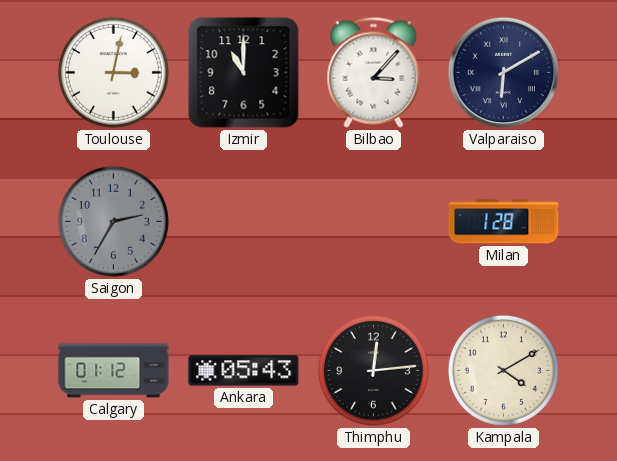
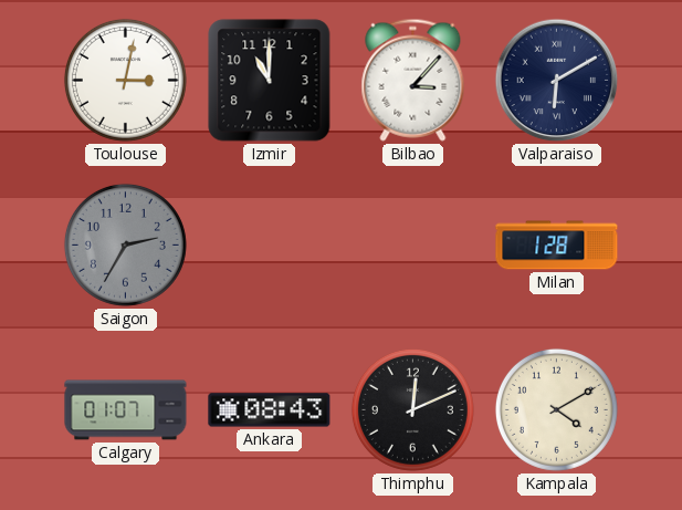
Calgary: 01:12 -> 01:07 (126, 410)
Ankara: 05:43 -> 08:43 (270, 410)
Thimphu: 12:14 -> 12:11 (412, 409)
